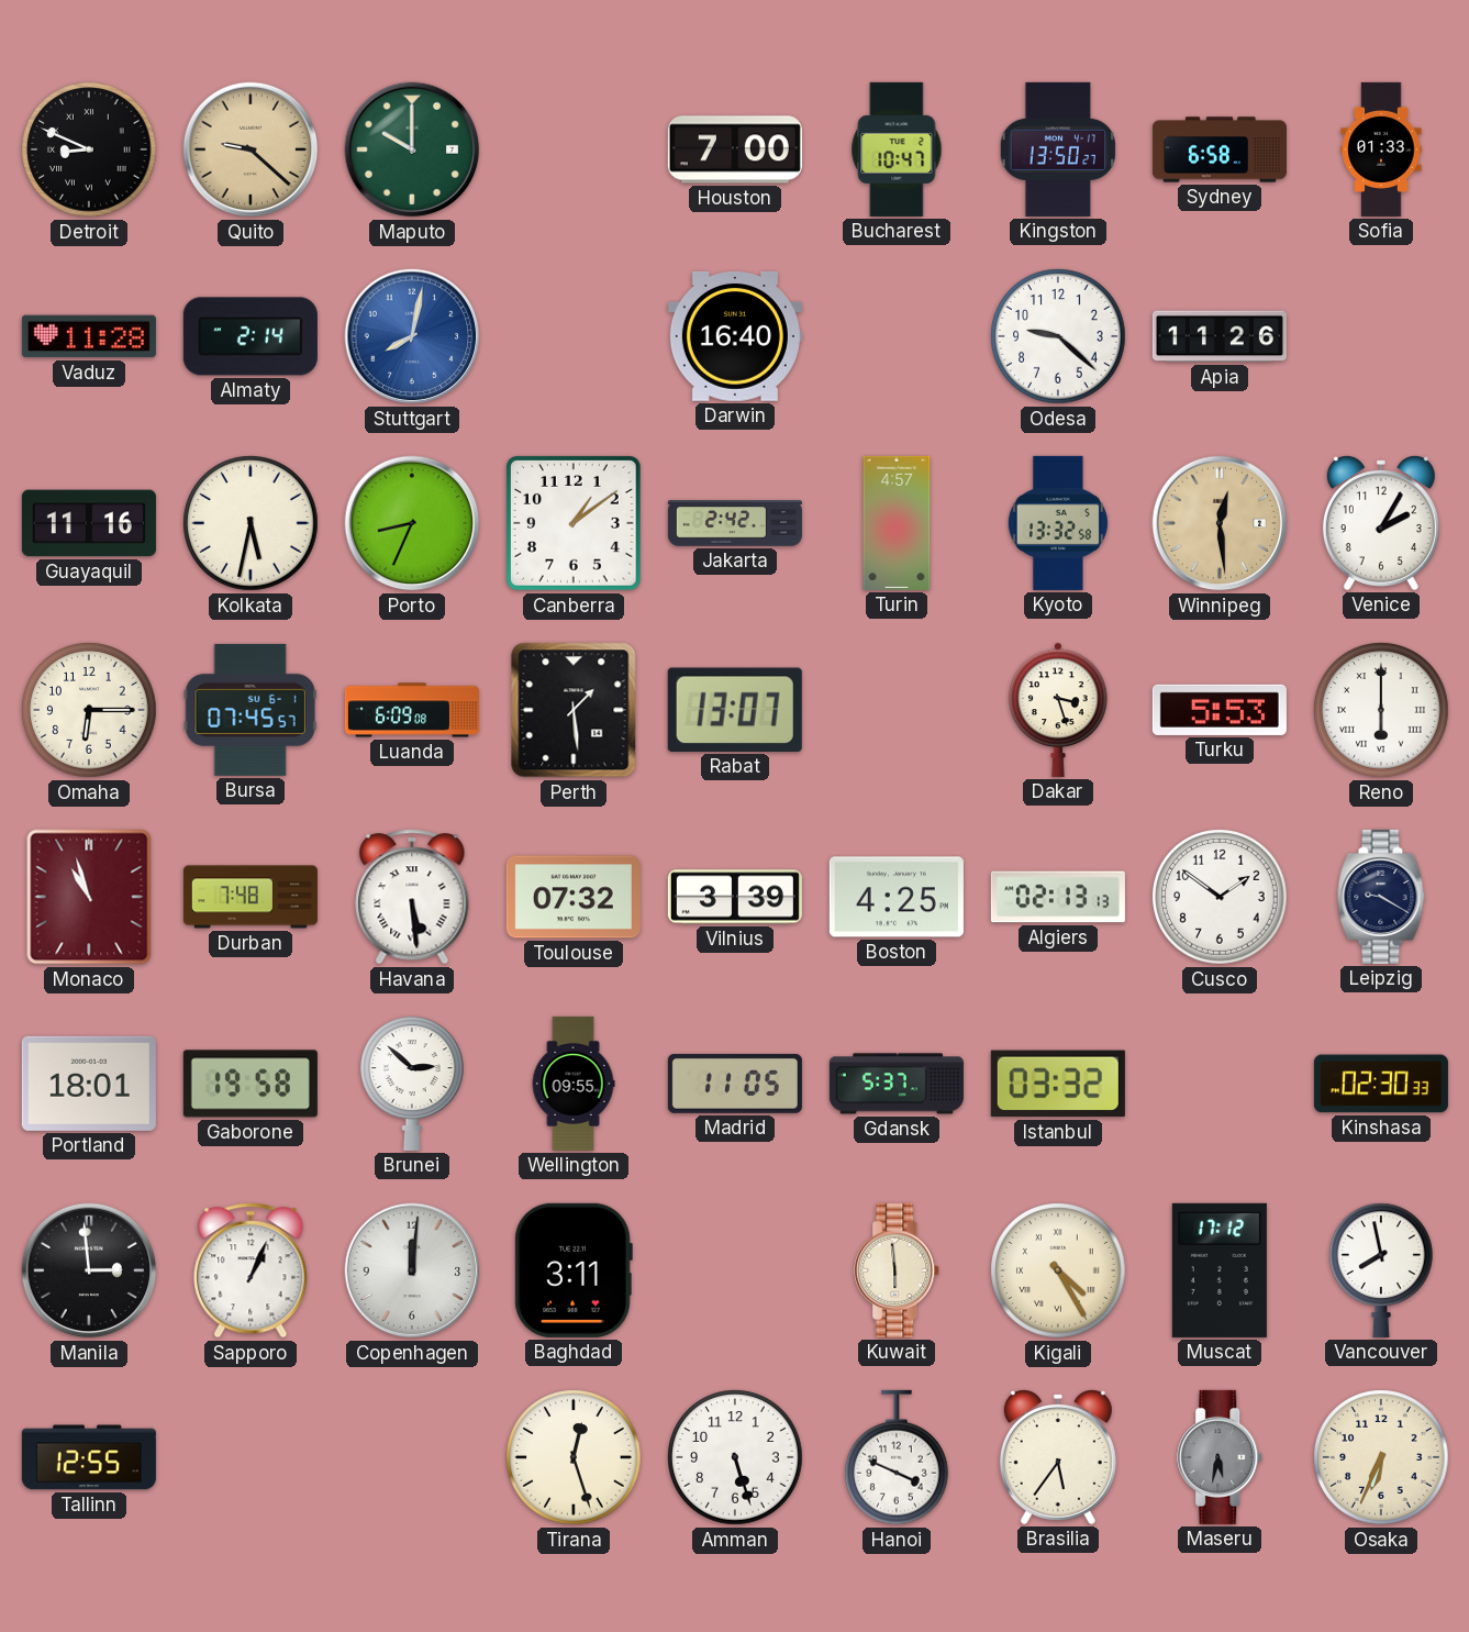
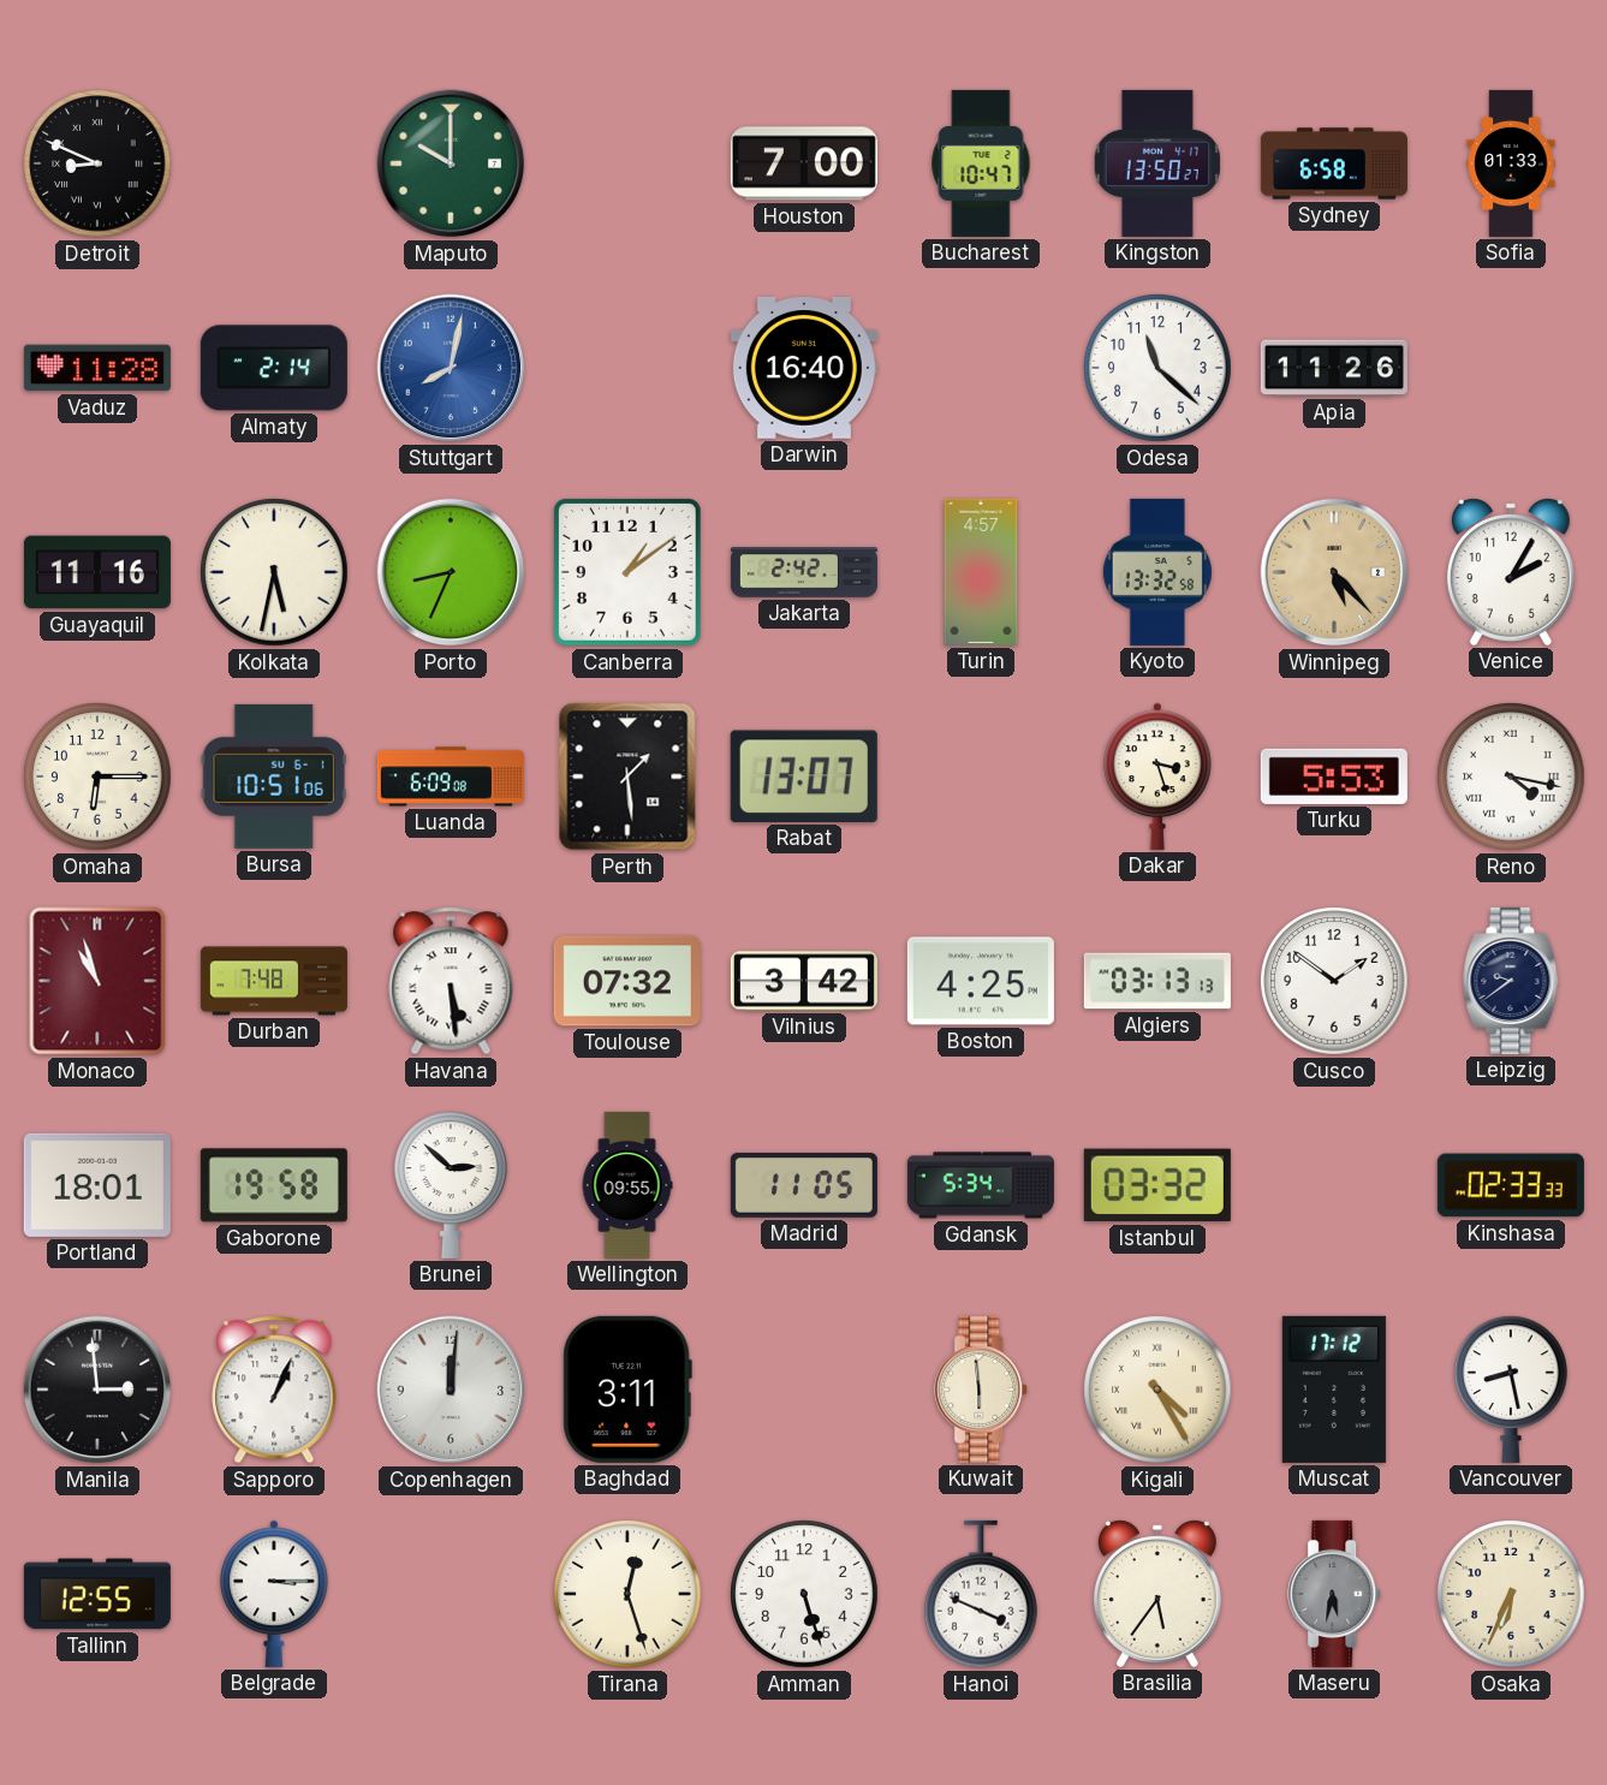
Quito: 9:22 -> none (251, 149)
Odesa: 9:22 -> 11:22 (1157, 368)
Winnipeg: 12:29 -> 5:23 (1334, 572)
Bursa: 07:45 -> 10:51 (274, 777)
Reno: 6:00 -> 4:17 (1511, 777)
Vilnius: 3:39 -> 3:42 (804, 981)
Algiers: 02:13 -> 03:13 (1157, 981)
Leipzig: 9:20 -> 9:39 (1511, 981)
Gdansk: 5:37 -> 5:34 (981, 1185)
Kinshasa: 02:30 -> 02:33 (1511, 1185)
Vancouver: 7:58 -> 8:28 (1512, 1390)
Belgrade: none -> 3:15 (274, 1594)
